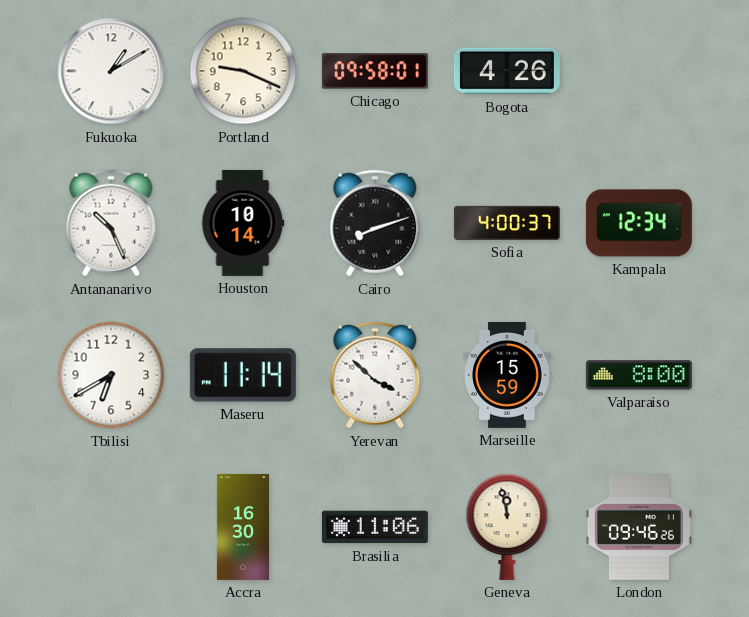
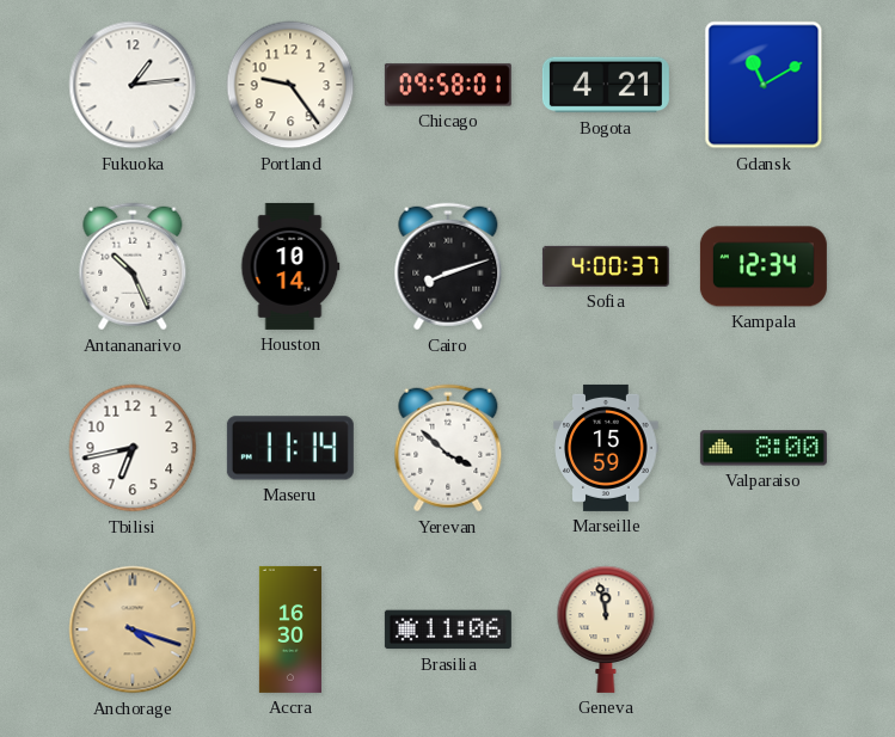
Fukuoka: 1:10 -> 1:14 (133, 85)
Portland: 9:19 -> 9:24 (290, 85)
Bogota: 4:26 -> 4:21 (606, 85)
Gdansk: none -> 11:10 (764, 85)
Tbilisi: 6:40 -> 6:43 (133, 448)
Anchorage: none -> 4:18 (133, 629)
London: 09:46 -> none (639, 527)
